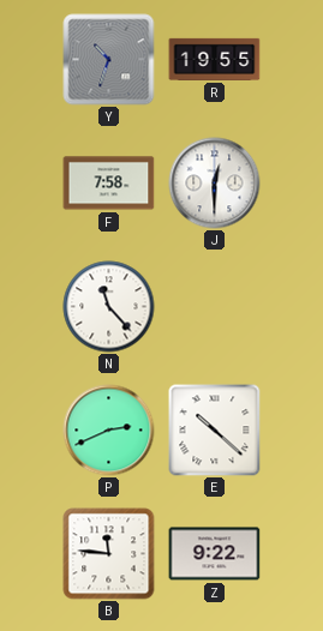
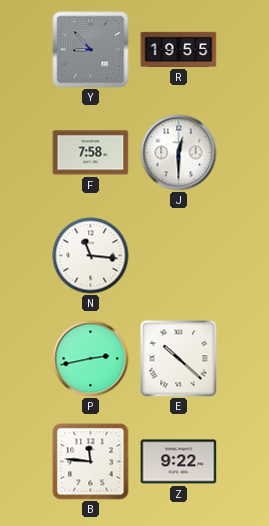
Y: 10:33 -> 8:53 (91, 50)
N: 11:23 -> 11:16 (91, 256)
P: 2:41 -> 2:43 (91, 359)
